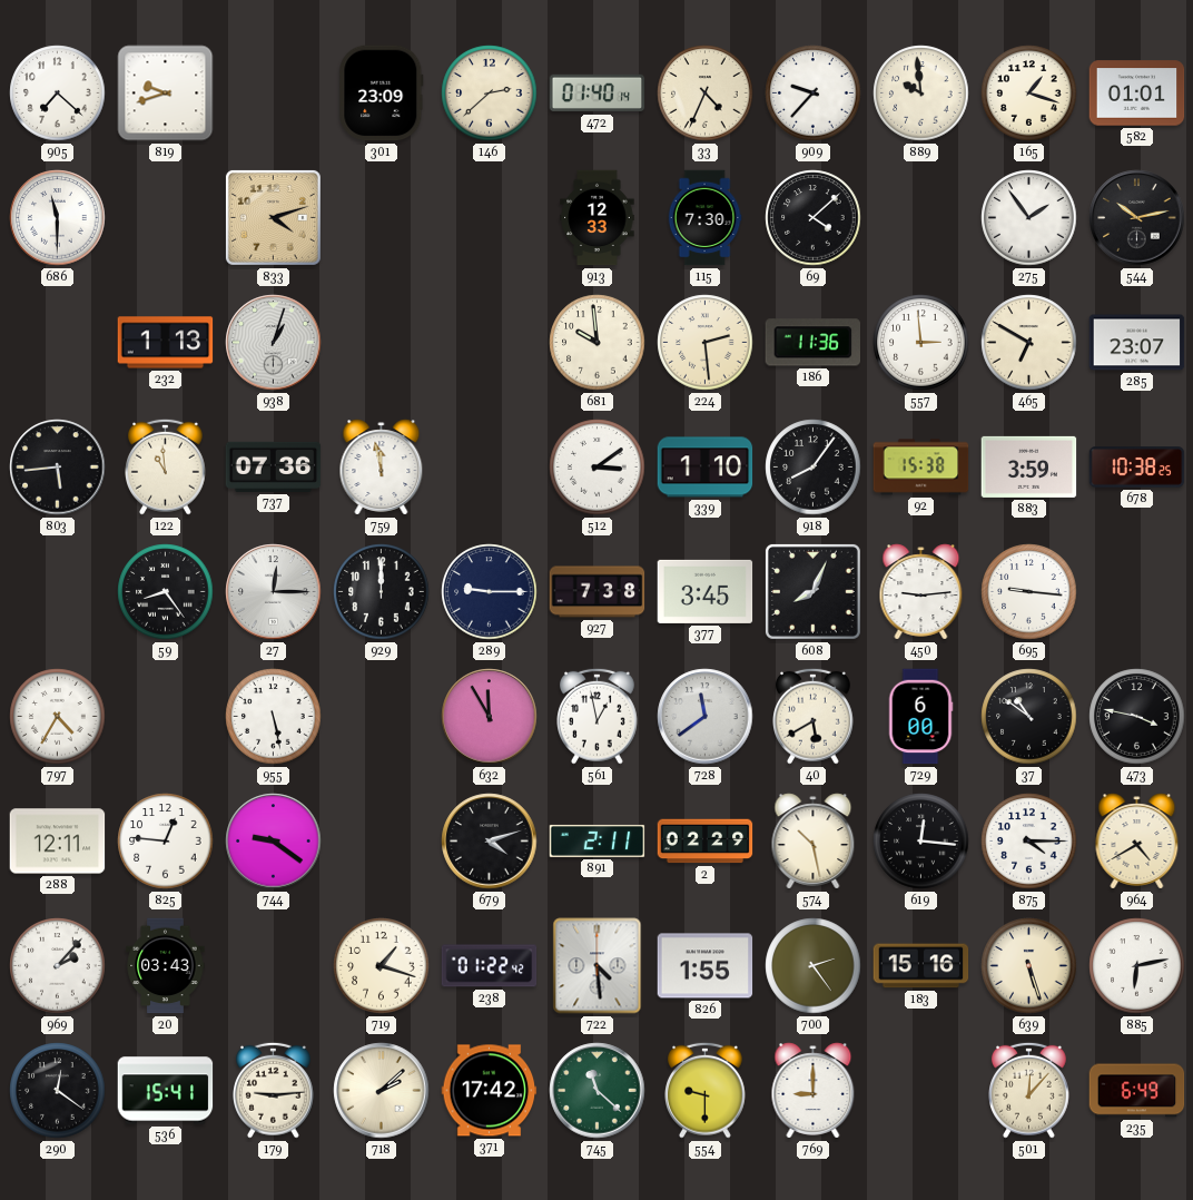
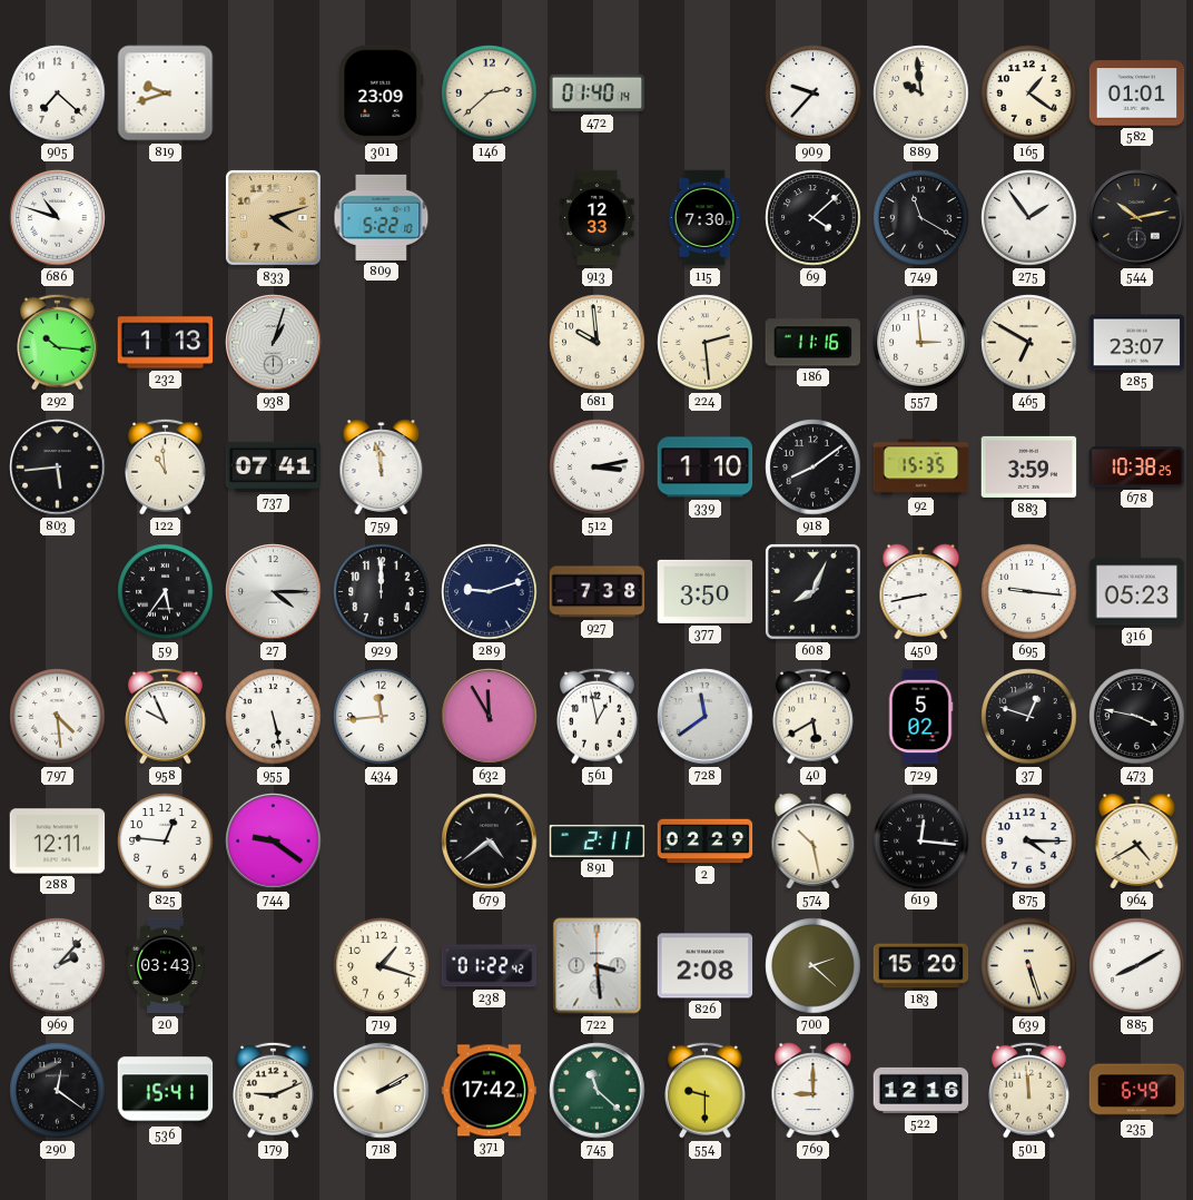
33: 4:34 -> none (706, 94)
165: 1:18 -> 1:21 (1029, 94)
686: 11:30 -> 10:48 (58, 218)
809: none -> 5:22 (382, 217)
749: none -> 11:20 (921, 218)
292: none -> 10:16 (58, 342)
186: 11:36 -> 11:16 (812, 343)
737: 07:36 -> 07:41 (274, 466)
512: 3:09 -> 3:13 (598, 468)
918: 8:06 -> 8:09 (814, 468)
92: 15:38 -> 15:35 (921, 468)
59: 8:24 -> 5:36 (166, 592)
27: 12:15 -> 4:15 (274, 592)
289: 9:15 -> 9:12 (490, 592)
377: 3:45 -> 3:50 (706, 591)
450: 9:14 -> 8:43 (921, 592)
316: none -> 05:23 (1137, 592)
797: 4:35 -> 4:29 (58, 717)
958: none -> 9:56 (166, 716)
434: none -> 11:44 (382, 717)
729: 6:00 -> 5:02 (920, 717)
37: 10:51 -> 12:48 (1029, 717)
679: 4:12 -> 4:39 (490, 842)
722: 4:29 -> 3:29 (598, 966)
826: 1:55 -> 2:08 (706, 966)
700: 2:24 -> 2:22 (814, 966)
183: 15:16 -> 15:20 (921, 966)
885: 6:13 -> 8:10 (1137, 966)
179: 9:14 -> 9:11 (274, 1090)
718: 2:08 -> 2:10 (382, 1091)
522: none -> 12:16 (921, 1090)
501: 12:07 -> 11:59 (1029, 1090)
